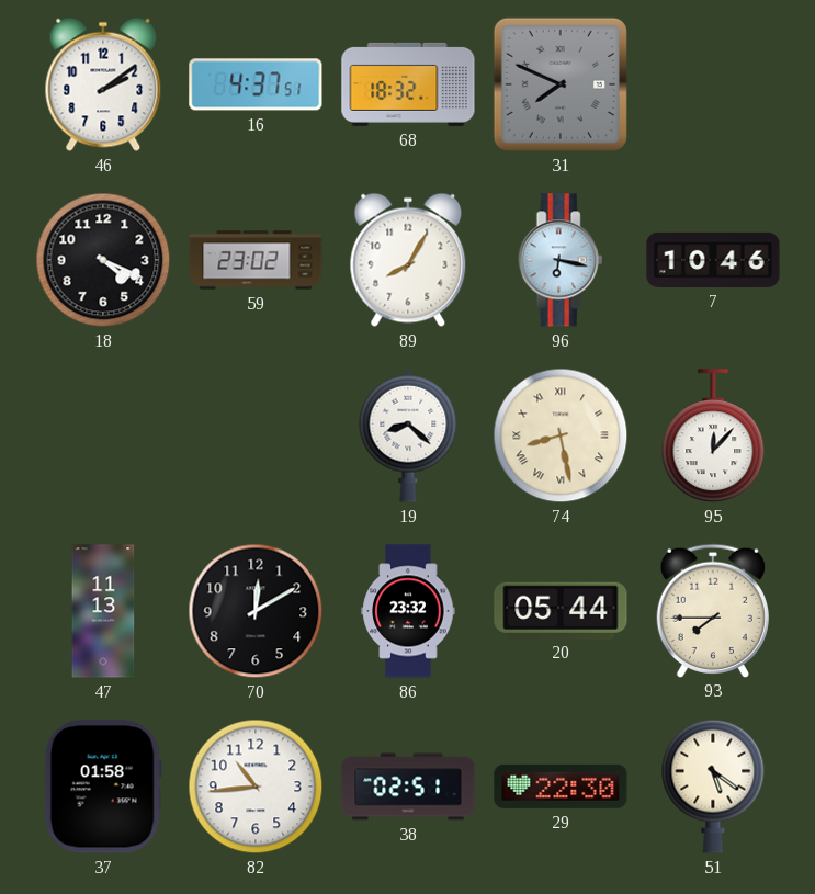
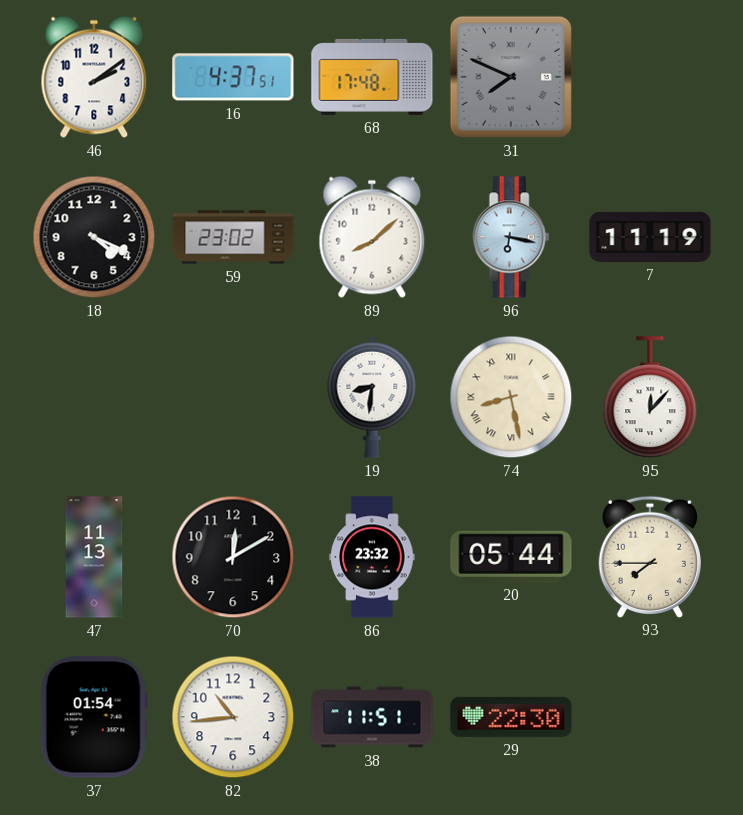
68: 18:32 -> 17:48 (372, 77)
89: 8:05 -> 8:08 (372, 237)
7: 10:46 -> 11:19 (650, 237)
19: 8:22 -> 8:31 (372, 397)
37: 01:58 -> 01:54 (94, 717)
38: 02:51 -> 11:51 (372, 717)
51: 5:21 -> none (713, 787)
